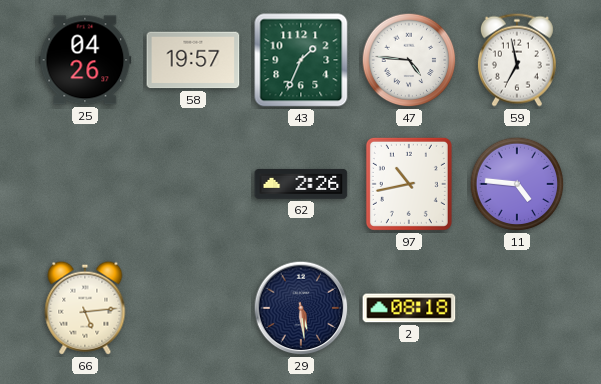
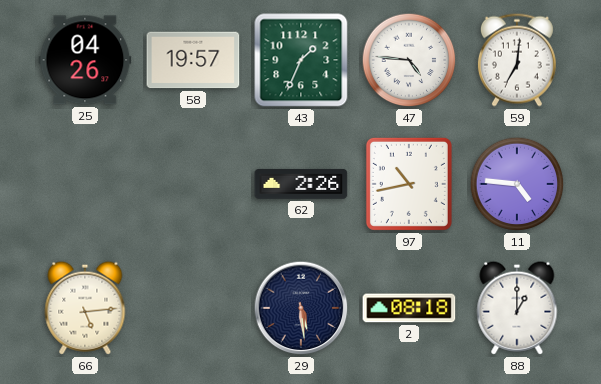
59: 6:58 -> 7:01 (517, 60)
88: none -> 1:00 (517, 308)
